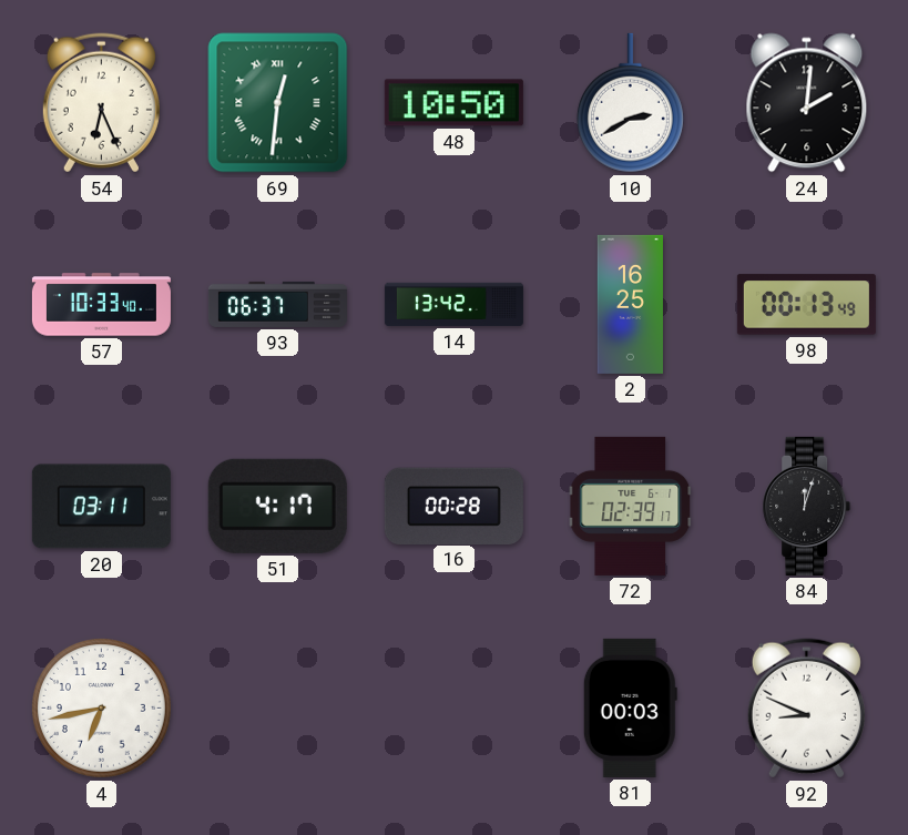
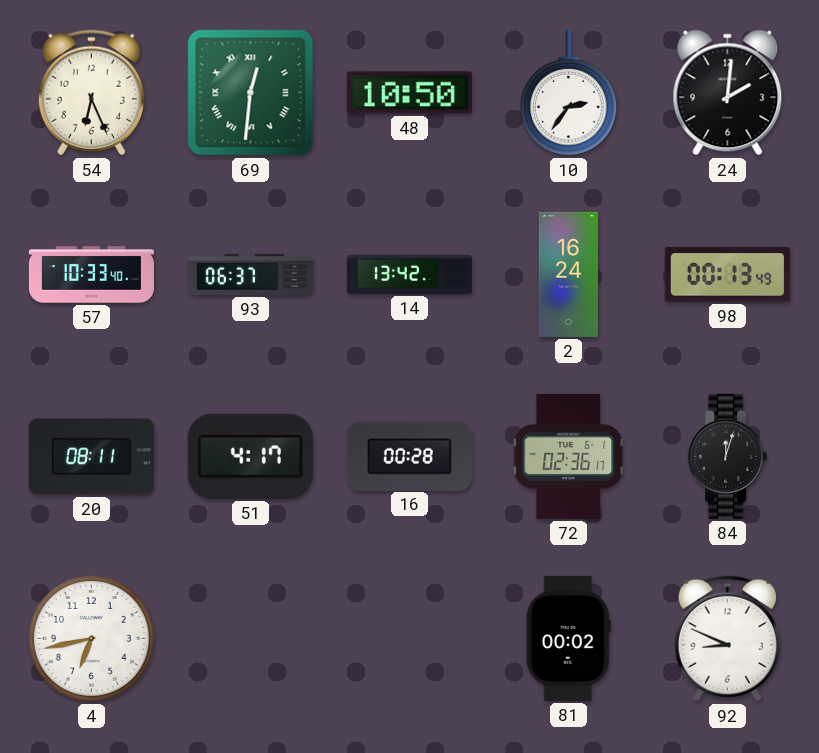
10: 2:40 -> 2:36 (568, 93)
2: 16:25 -> 16:24 (568, 274)
20: 03:11 -> 08:11 (91, 457)
72: 02:39 -> 02:36 (569, 456)
81: 00:03 -> 00:02 (568, 638)
